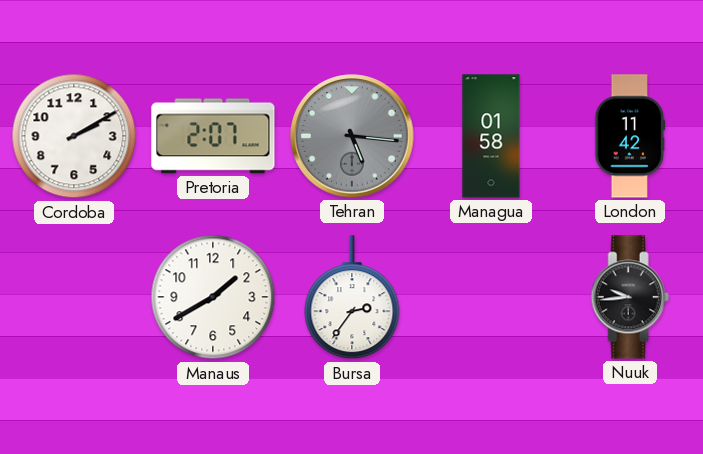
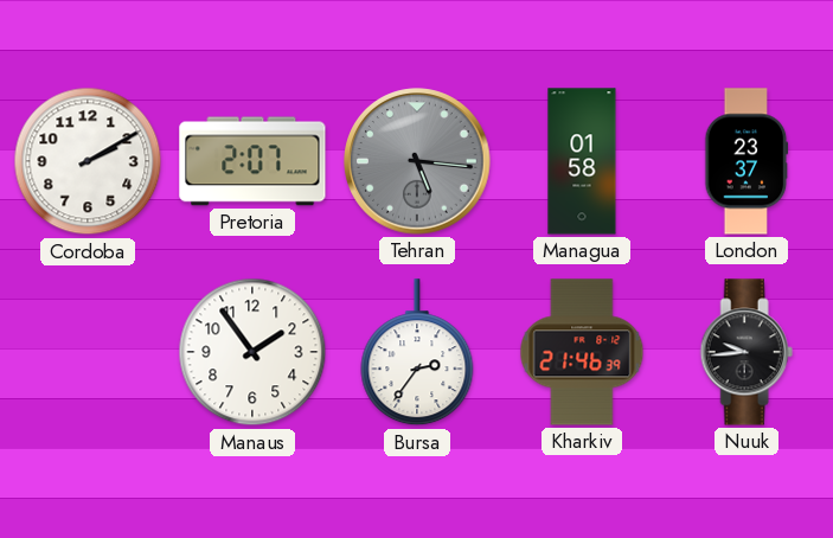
London: 11:42 -> 23:37 (747, 161)
Manaus: 1:40 -> 1:54 (252, 352)
Kharkiv: none -> 21:46 (582, 352)
